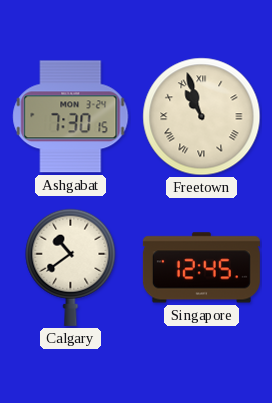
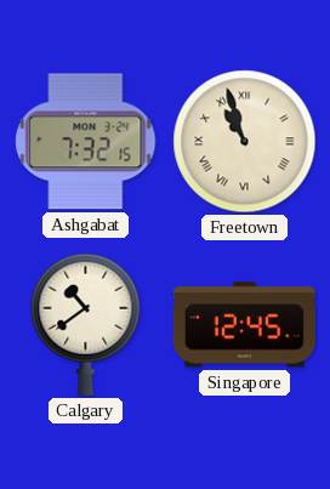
Ashgabat: 7:30 -> 7:32 (86, 142)
